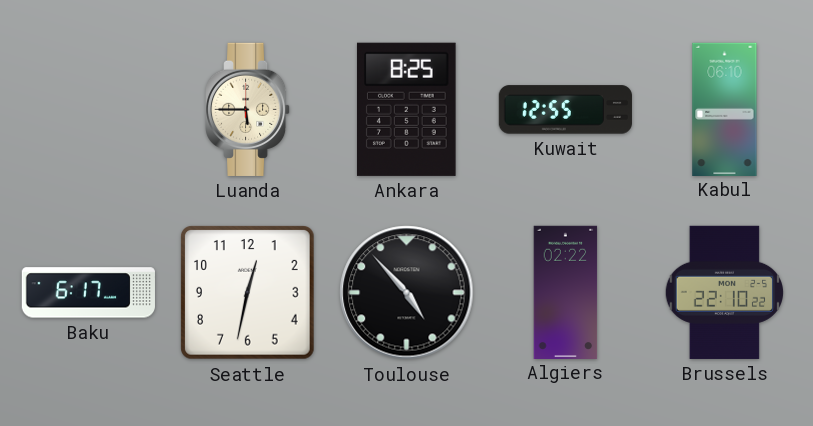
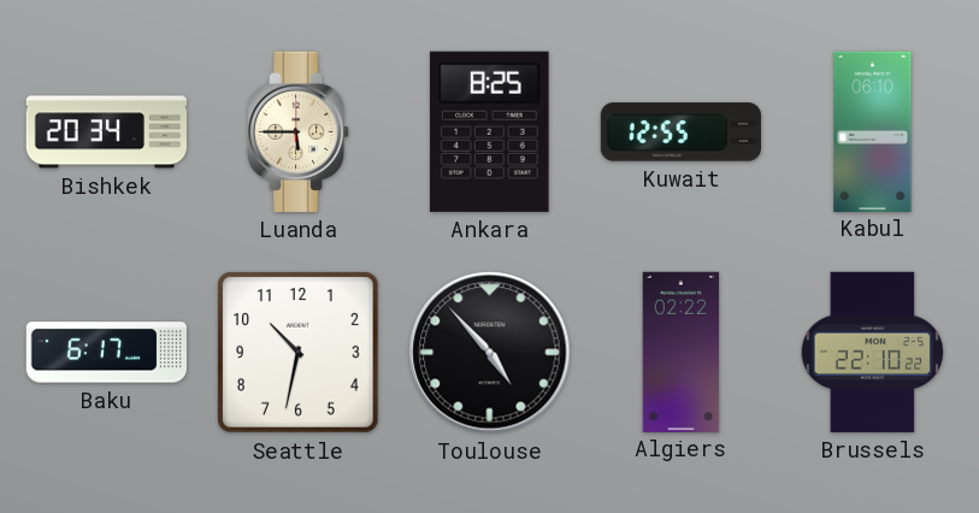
Bishkek: none -> 20:34 (106, 132)
Seattle: 12:32 -> 10:32 (299, 353)
